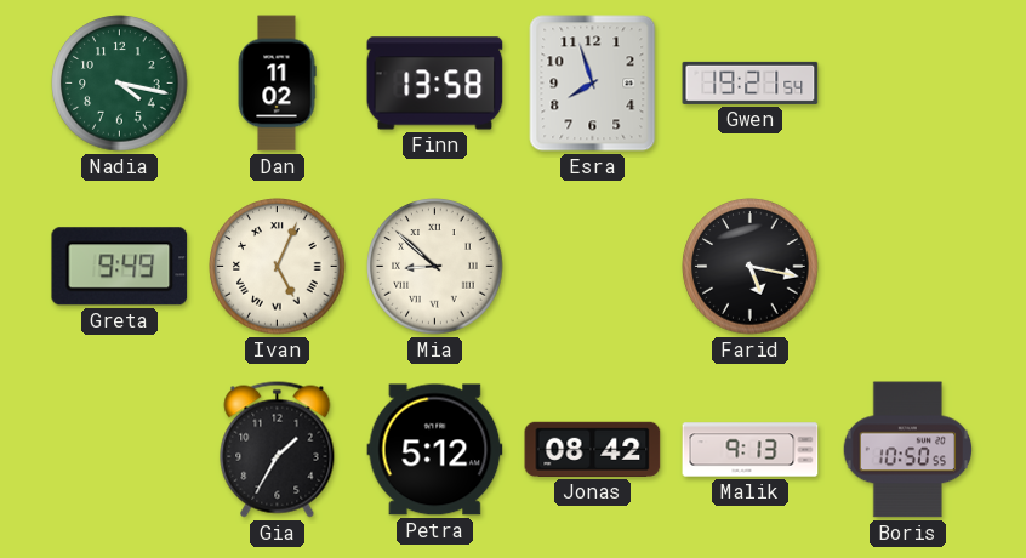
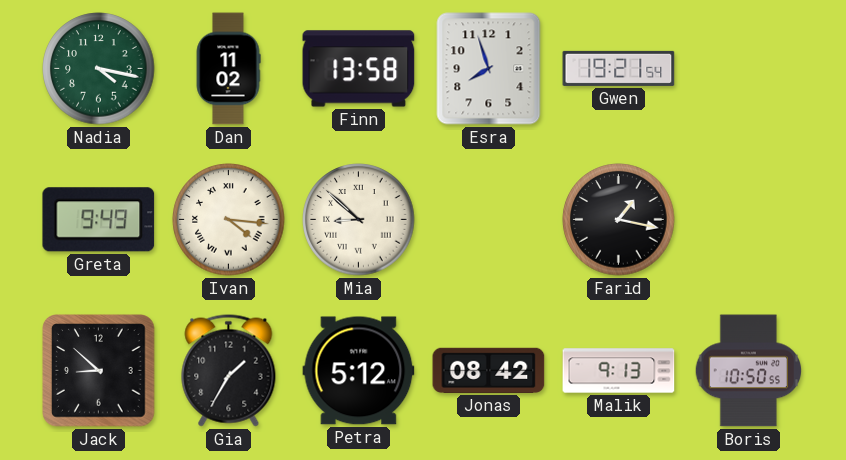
Ivan: 5:04 -> 4:16 (229, 220)
Farid: 5:17 -> 1:17 (619, 220)
Jack: none -> 8:52 (99, 371)
